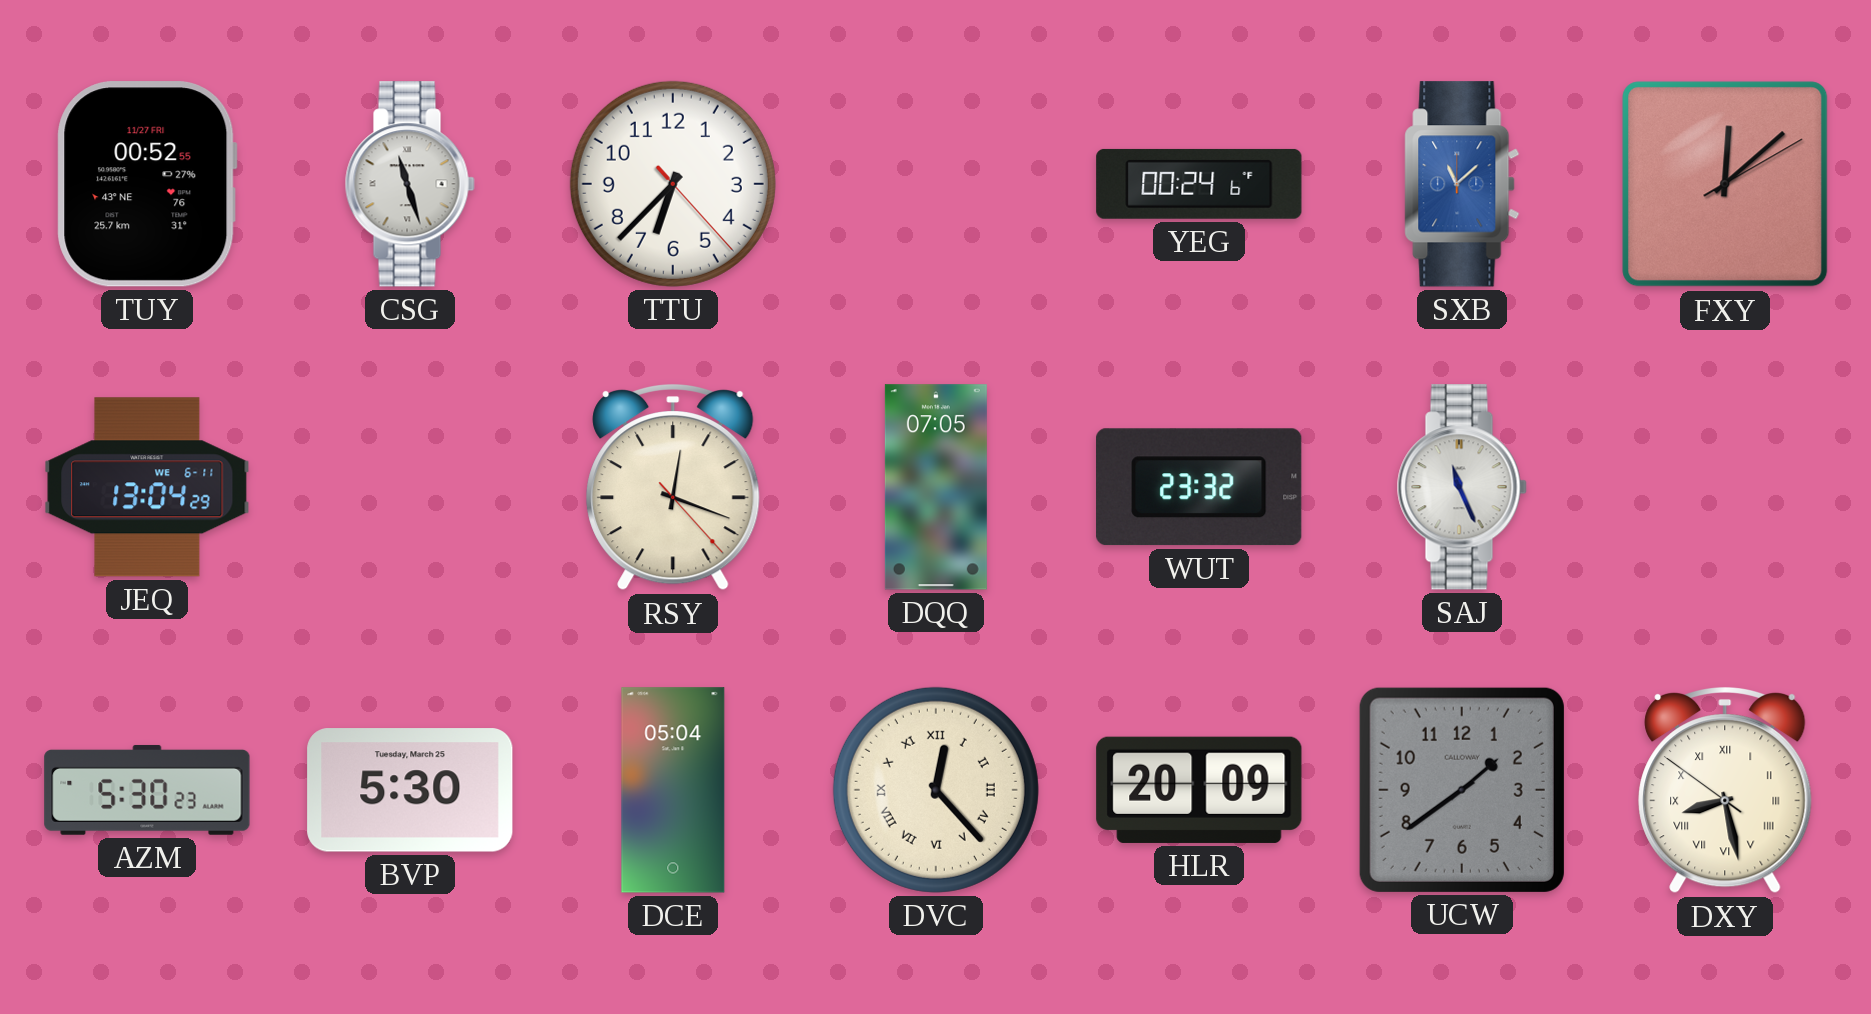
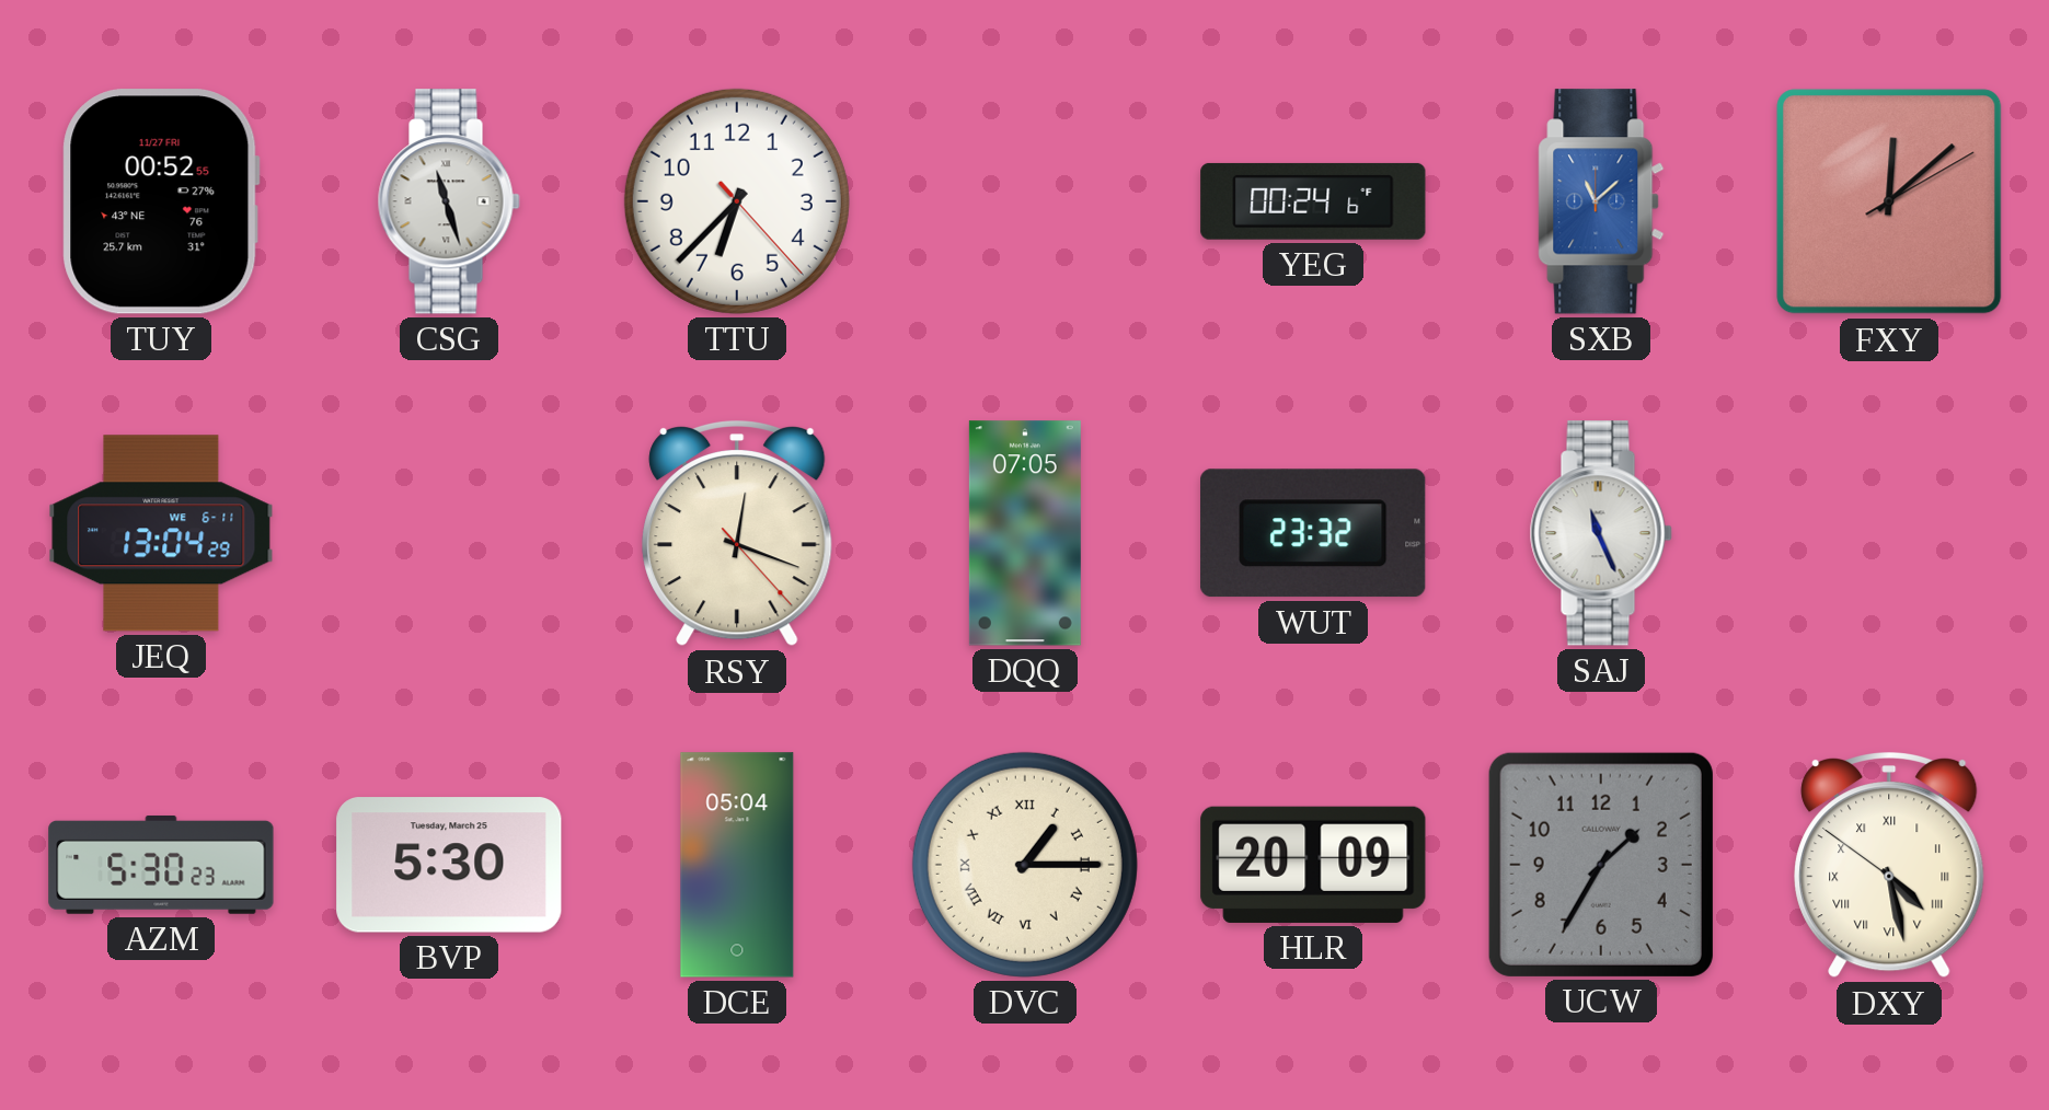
DVC: 12:23 -> 1:15 (1025, 865)
UCW: 1:39 -> 1:35 (1601, 865)
DXY: 8:27 -> 4:27 (1889, 865)
